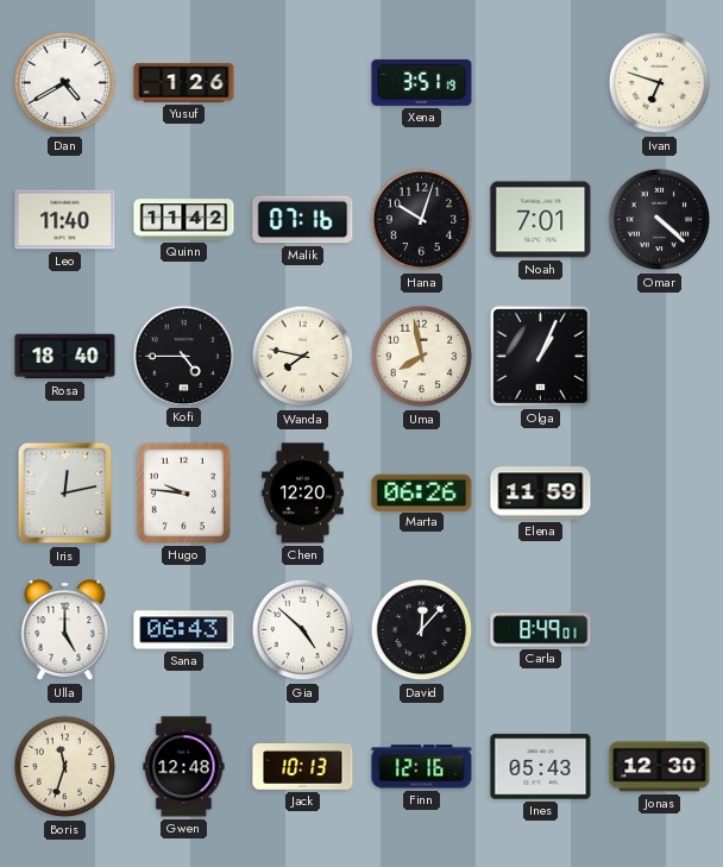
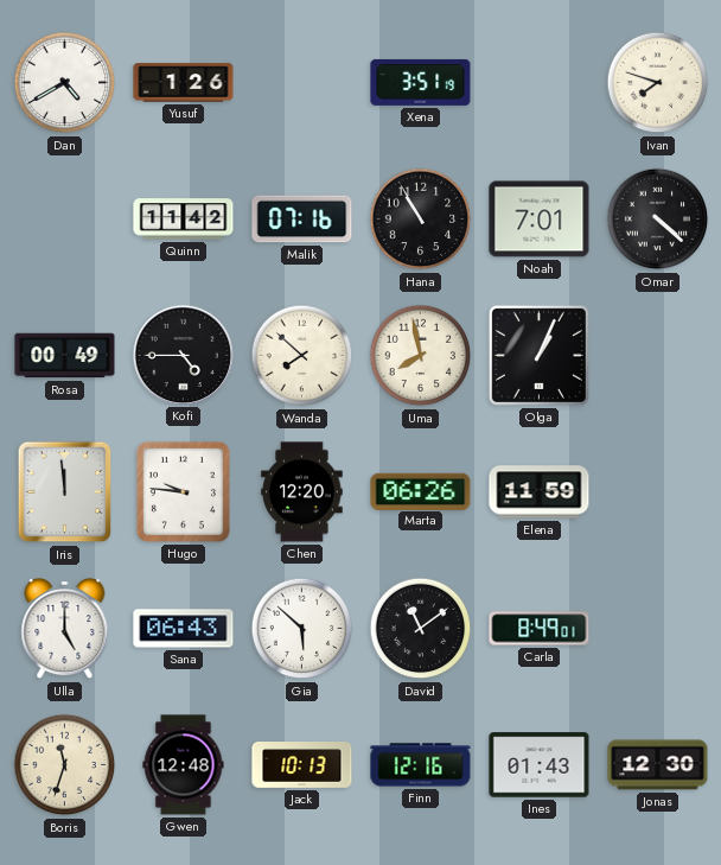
Ivan: 6:48 -> 7:48 (658, 83)
Leo: 11:40 -> none (65, 220)
Hana: 10:03 -> 10:55 (421, 220)
Rosa: 18:40 -> 00:49 (65, 356)
Wanda: 7:47 -> 7:52 (302, 356)
Iris: 12:13 -> 11:59 (65, 492)
Gia: 4:52 -> 5:52 (302, 629)
David: 12:07 -> 11:09 (421, 629)
Ines: 05:43 -> 01:43 (540, 765)
